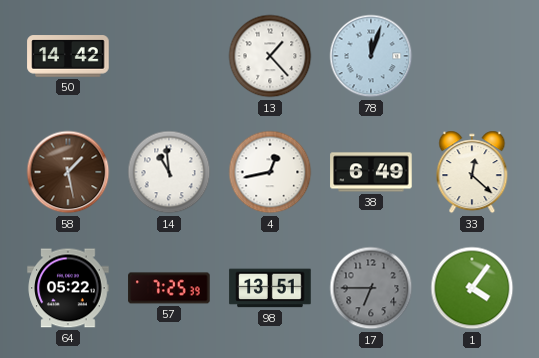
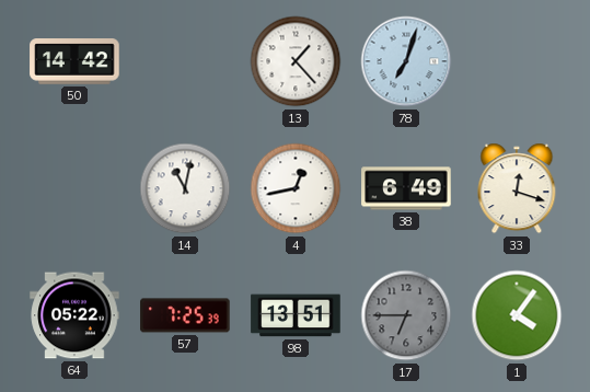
78: 12:03 -> 7:03 (406, 61)
58: 1:28 -> none (68, 172)
14: 10:59 -> 11:02 (185, 188)
33: 12:22 -> 12:18 (517, 188)
